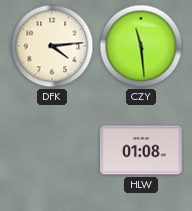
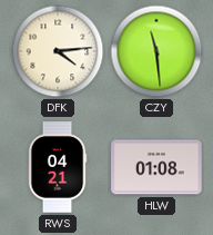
RWS: none -> 04:21 (58, 167)
